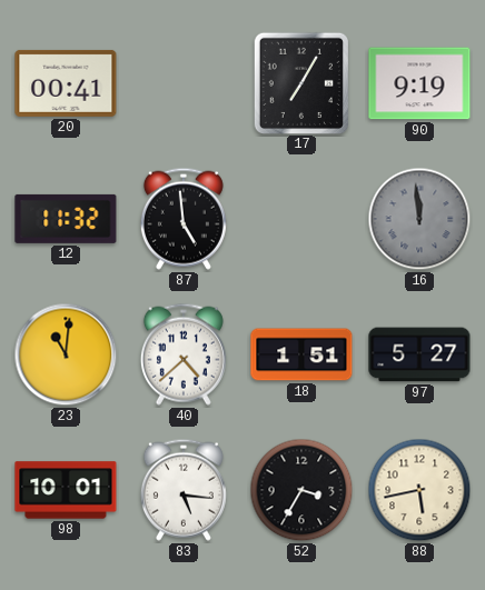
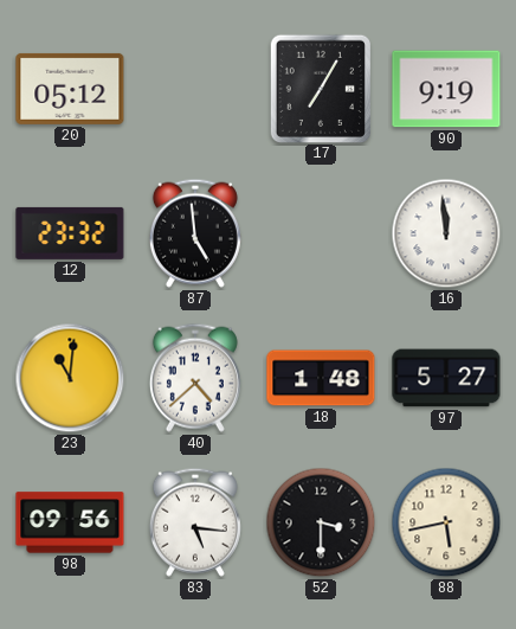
20: 00:41 -> 05:12 (70, 89)
12: 11:32 -> 23:32 (70, 233)
16 dial: grey -> white (446, 233)
18: 1:51 -> 1:48 (321, 378)
98: 10:01 -> 09:56 (70, 522)
52: 3:35 -> 3:30 (321, 522)
